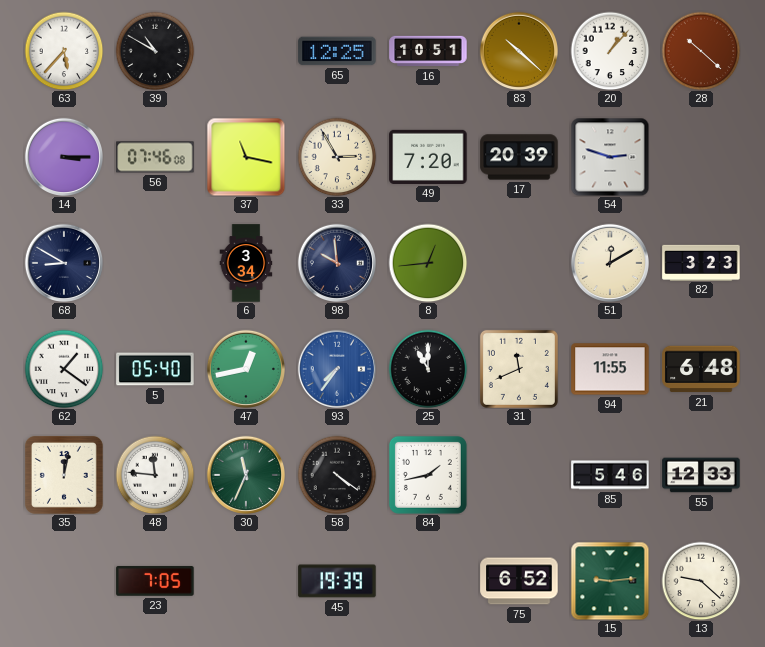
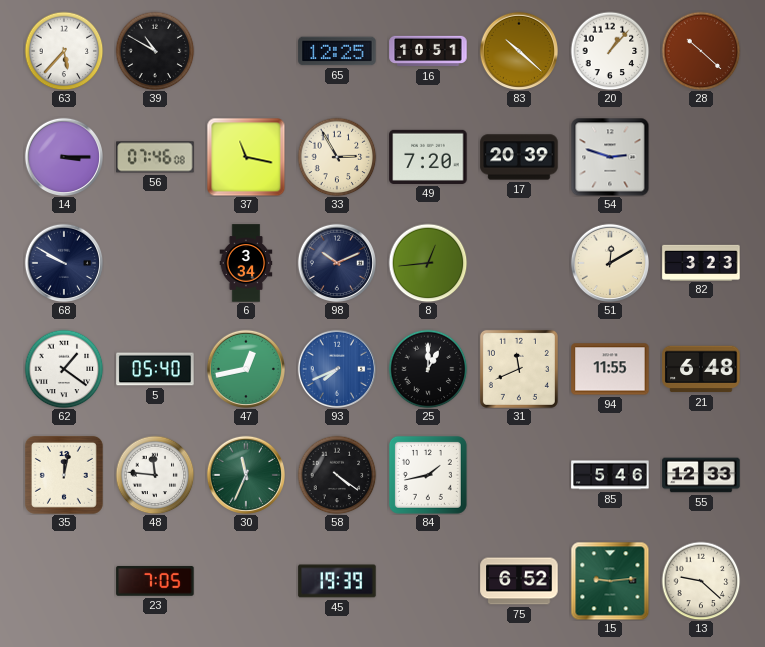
68: 8:50 -> 9:50 (63, 262)
98: 9:59 -> 10:11 (336, 262)
93: 7:36 -> 7:41 (336, 368)
25: 11:00 -> 1:00 (428, 369)
